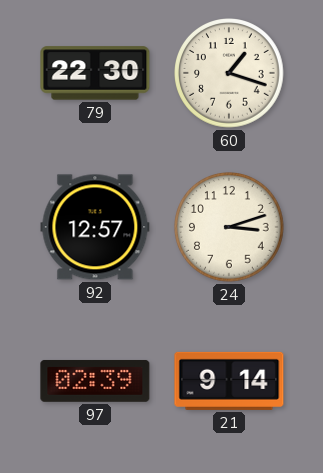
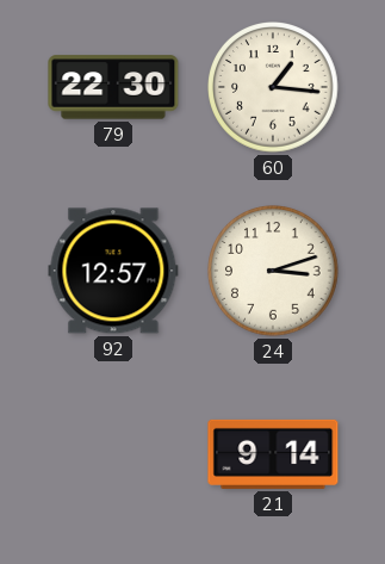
60: 1:18 -> 1:16 (274, 88)
97: 02:39 -> none (95, 381)
